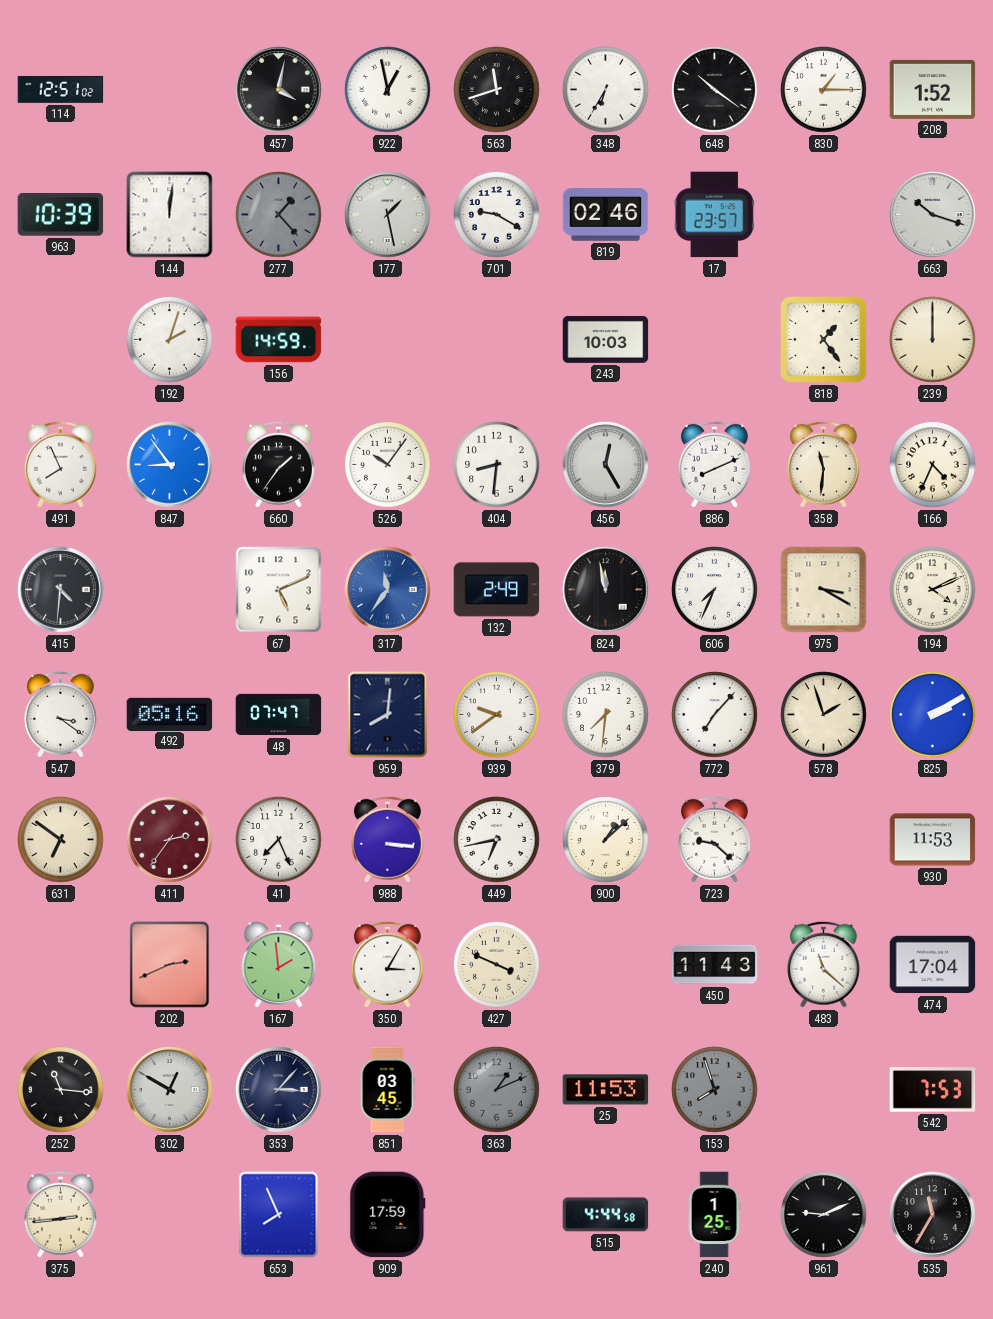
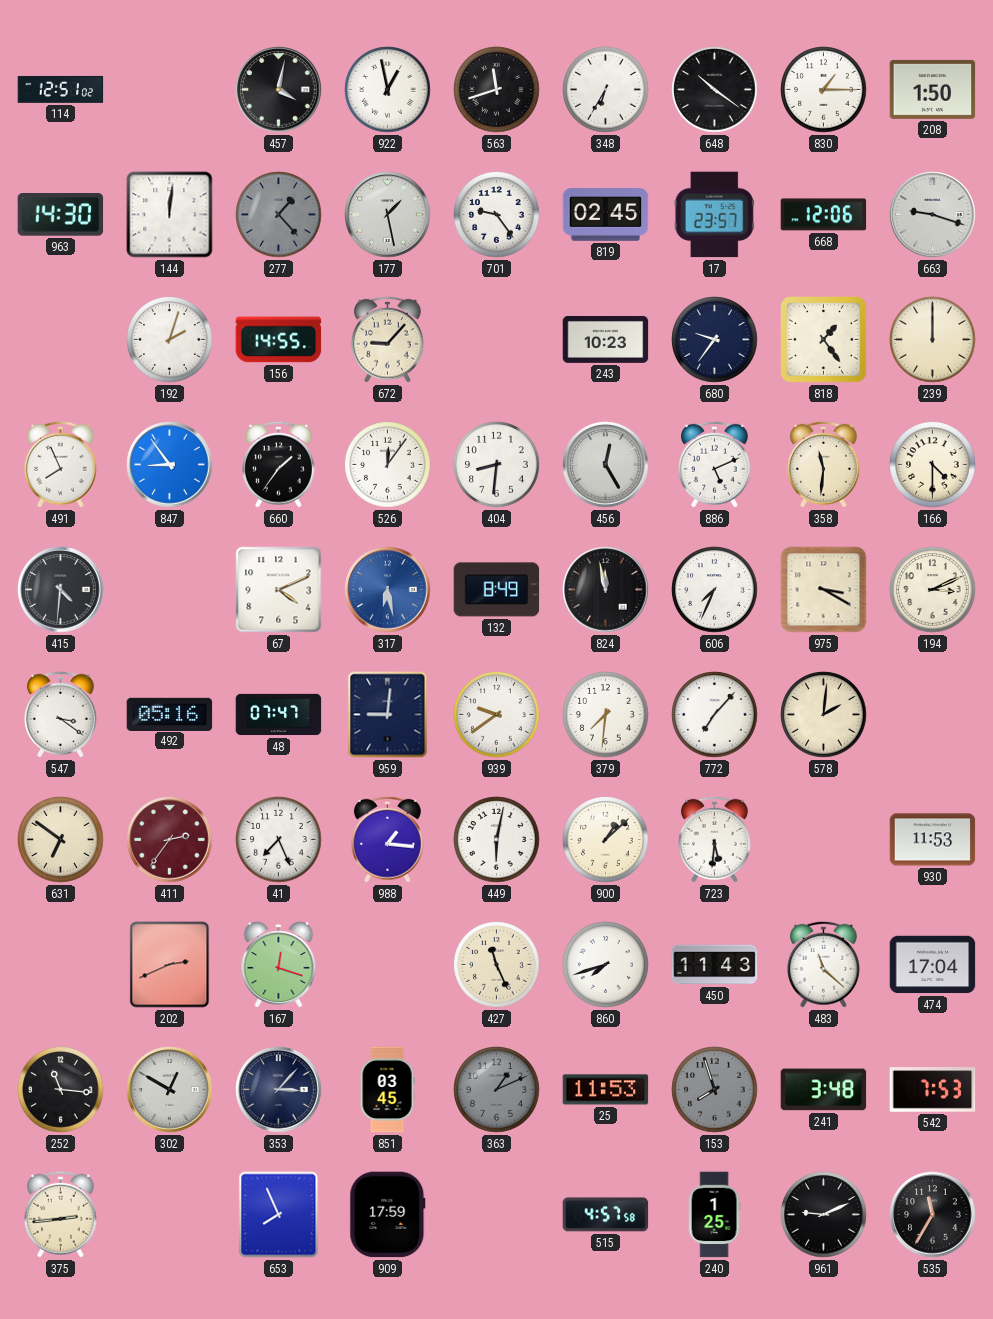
208: 1:52 -> 1:50 (933, 89)
963: 10:39 -> 14:30 (61, 215)
701: 9:20 -> 9:24 (497, 215)
819: 02:46 -> 02:45 (606, 215)
668: none -> 12:06 (824, 215)
663: 10:18 -> 9:18 (933, 215)
156: 14:59 -> 14:55 (279, 340)
672: none -> 9:07 (387, 339)
243: 10:03 -> 10:23 (606, 339)
680: none -> 9:36 (715, 340)
526: 10:06 -> 12:06 (388, 465)
886: 8:11 -> 5:11 (714, 464)
166: 4:34 -> 4:30 (933, 465)
67: 5:11 -> 4:11 (279, 590)
317: 11:36 -> 6:28 (388, 590)
132: 2:49 -> 8:49 (497, 590)
194: 4:11 -> 3:11 (933, 590)
959: 8:01 -> 9:01 (388, 715)
578: 1:57 -> 2:01 (824, 715)
825: 2:10 -> none (933, 715)
988: 3:16 -> 1:16 (387, 839)
449: 6:43 -> 6:02 (497, 840)
723: 9:22 -> 5:31 (714, 839)
167: 1:59 -> 12:18 (279, 965)
350: 3:05 -> none (387, 964)
427: 3:49 -> 11:26 (497, 965)
860: none -> 7:42 (606, 965)
241: none -> 3:48 (824, 1090)
515: 4:44 -> 4:57 (606, 1215)
